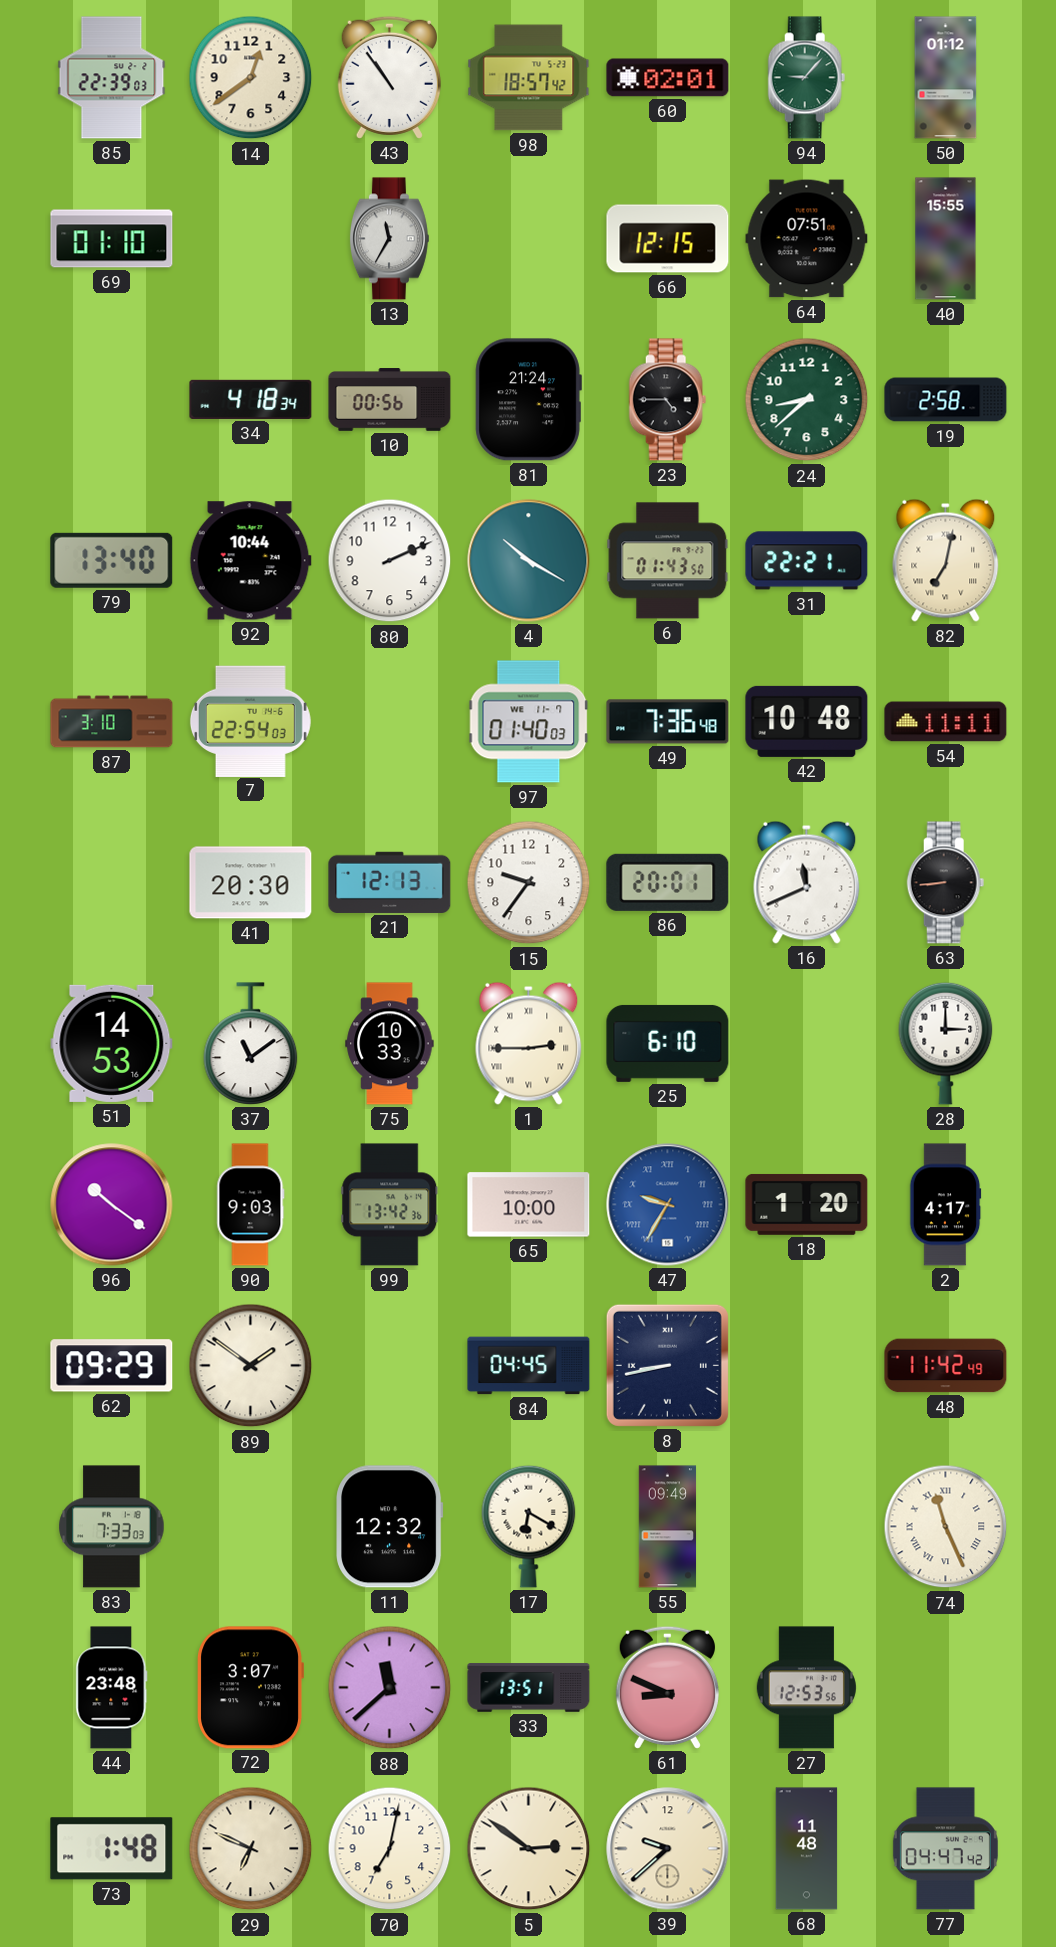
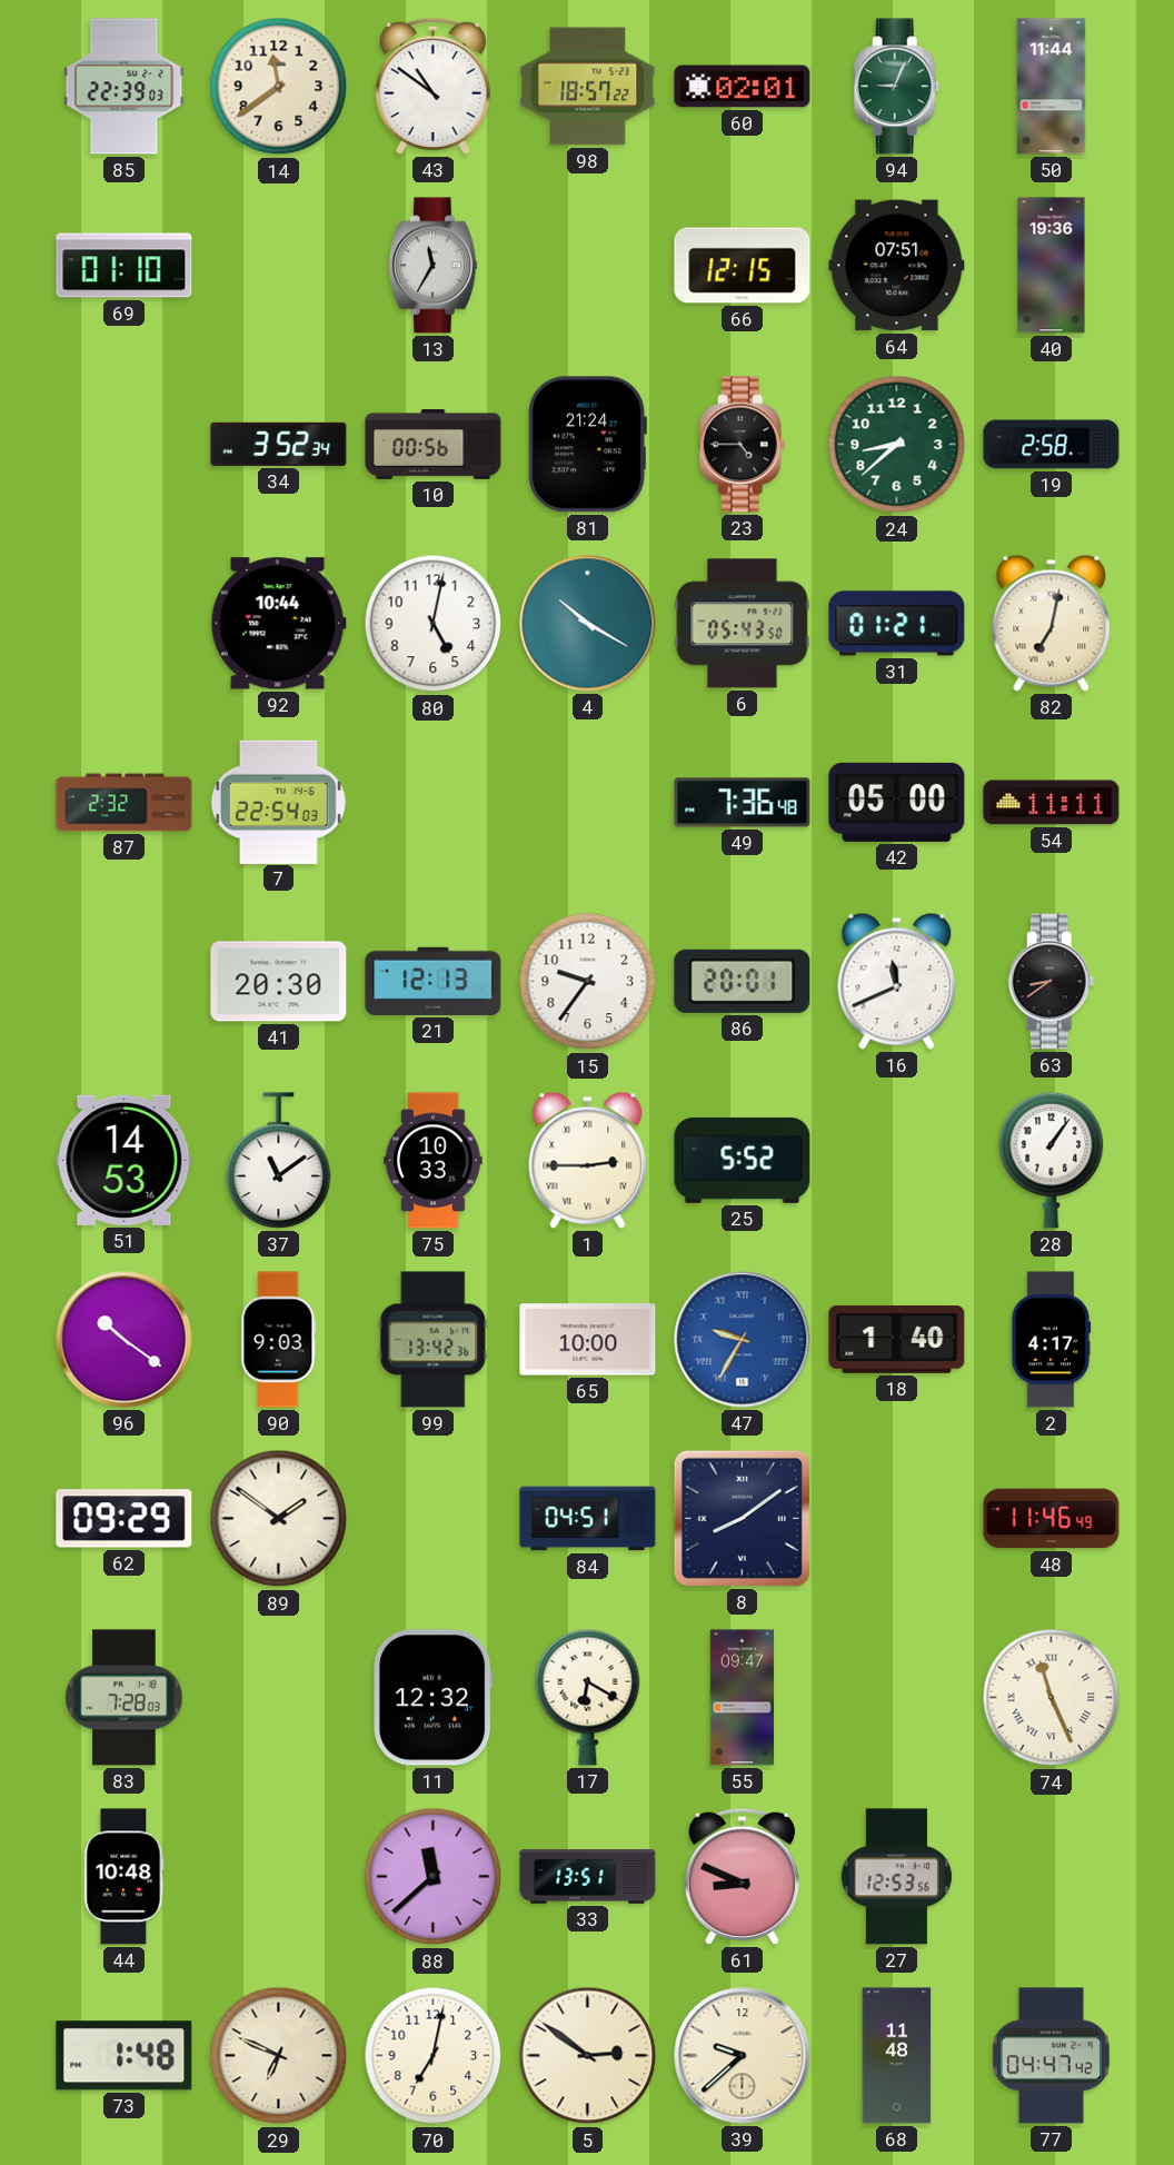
14: 12:39 -> 11:39 (279, 87)
43: 10:54 -> 10:51 (432, 86)
98: 18:57:42 -> 18:57:22 (588, 87)
94: 9:07 -> 9:04 (897, 87)
50: 01:12 -> 11:44 (1052, 87)
40: 15:55 -> 19:36 (1052, 266)
34: 4:18 -> 3:52 (279, 444)
79: 13:40 -> none (112, 560)
80: 2:11 -> 5:02 (434, 624)
6: 01:43 -> 05:43 (743, 624)
31: 22:21 -> 01:21 (897, 624)
87: 3:10 -> 2:32 (125, 803)
97: 01:40 -> none (529, 722)
42: 10:48 -> 05:00 (897, 802)
63: 8:44 -> 8:39 (1052, 982)
25: 6:10 -> 5:52 (743, 1160)
28: 3:00 -> 1:06 (1052, 1160)
18: 1:20 -> 1:40 (897, 1339)
84: 04:45 -> 04:51 (588, 1519)
8: 8:43 -> 8:09 (742, 1518)
48: 11:42 -> 11:46 (1052, 1519)
83: 7:33 -> 7:28 (125, 1698)
55: 09:49 -> 09:47 (743, 1698)
44: 23:48 -> 10:48 (125, 1877)
72: 3:07 -> none (250, 1688)
